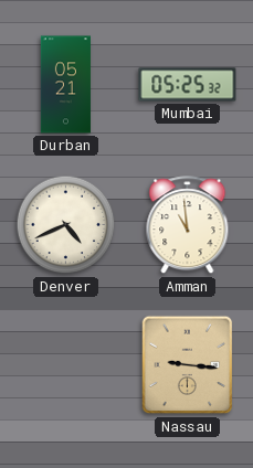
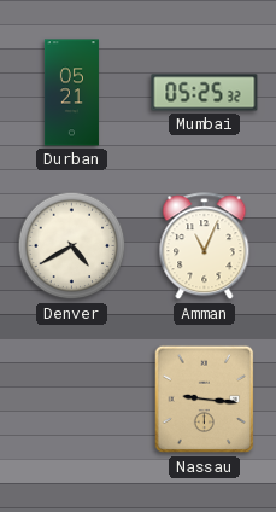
Denver: 4:41 -> 4:40 (72, 246)
Amman: 10:59 -> 11:04 (205, 246)
